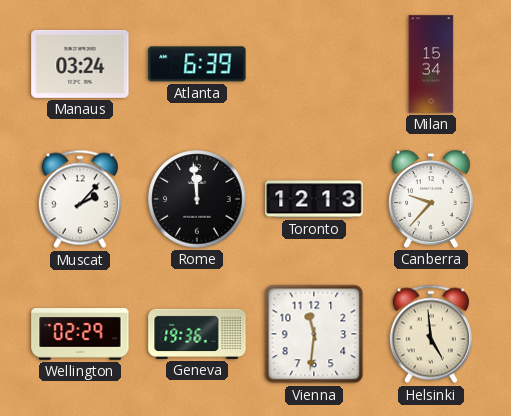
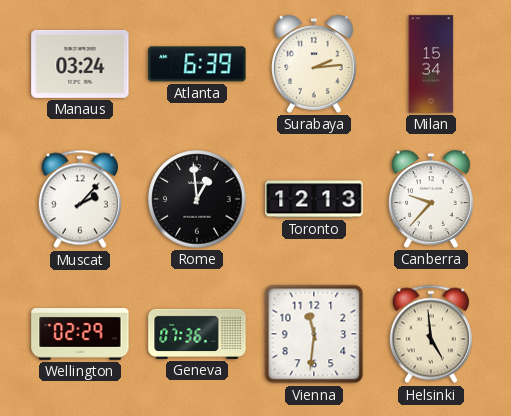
Surabaya: none -> 2:14 (315, 64)
Rome: 11:59 -> 12:59 (197, 199)
Geneva: 19:36 -> 07:36 (197, 334)
